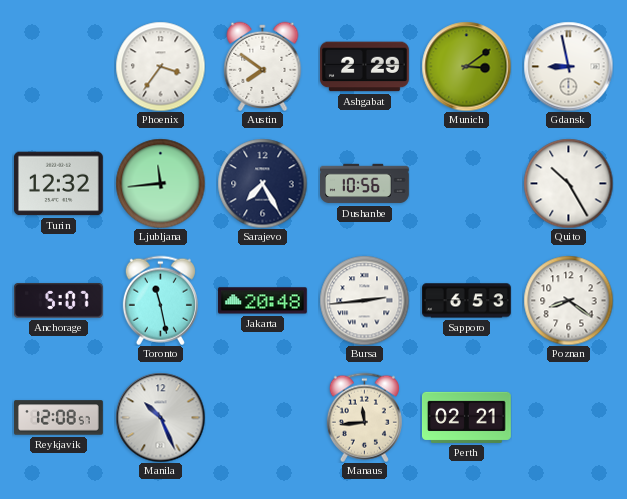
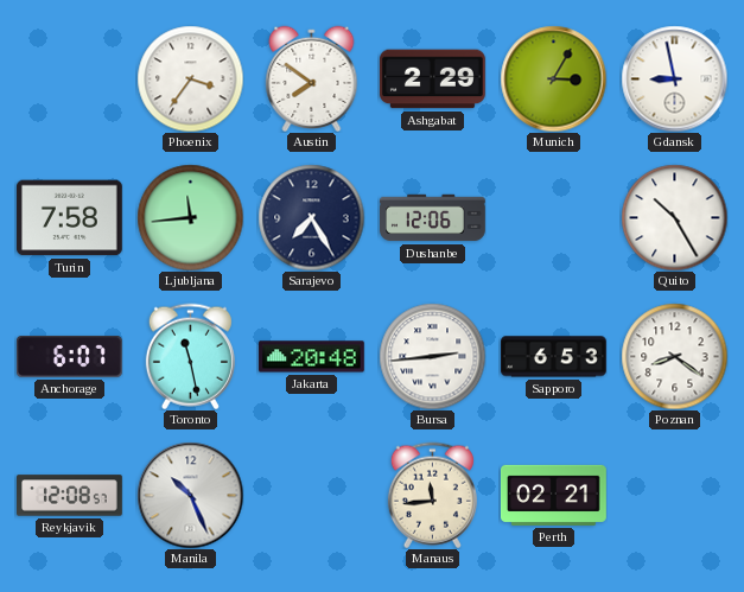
Munich: 3:09 -> 3:05 (553, 78)
Turin: 12:32 -> 7:58 (69, 218)
Dushanbe: 10:56 -> 12:06 (433, 218)
Anchorage: 5:07 -> 6:07 (69, 357)
